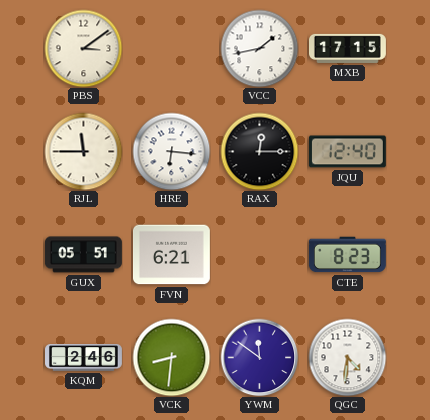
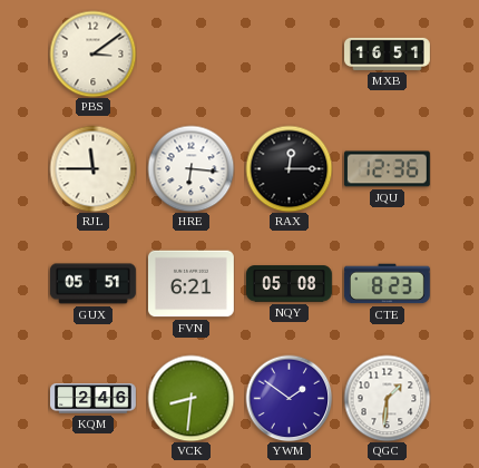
VCC: 1:43 -> none (259, 48)
MXB: 17:15 -> 16:51 (388, 53)
JQU: 12:40 -> 12:36 (387, 169)
NQY: none -> 05:08 (289, 284)
YWM: 11:51 -> 1:51 (289, 398)
QGC: 4:31 -> 1:31 (387, 398)
